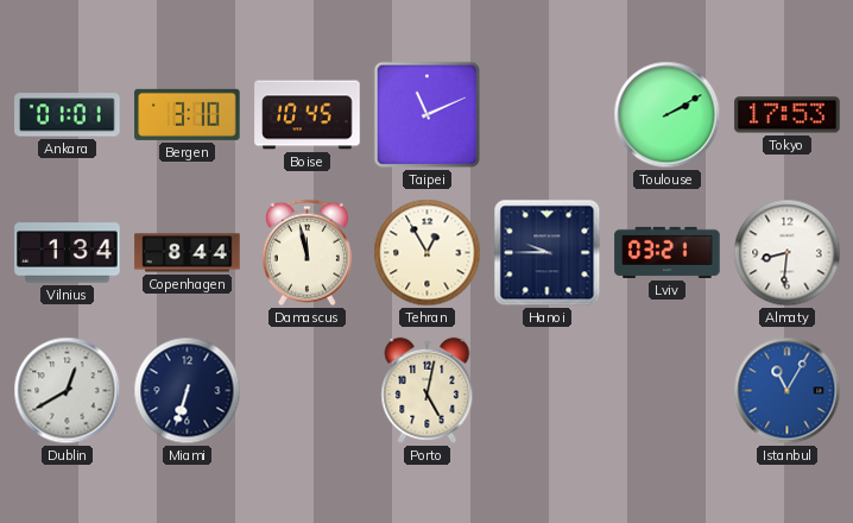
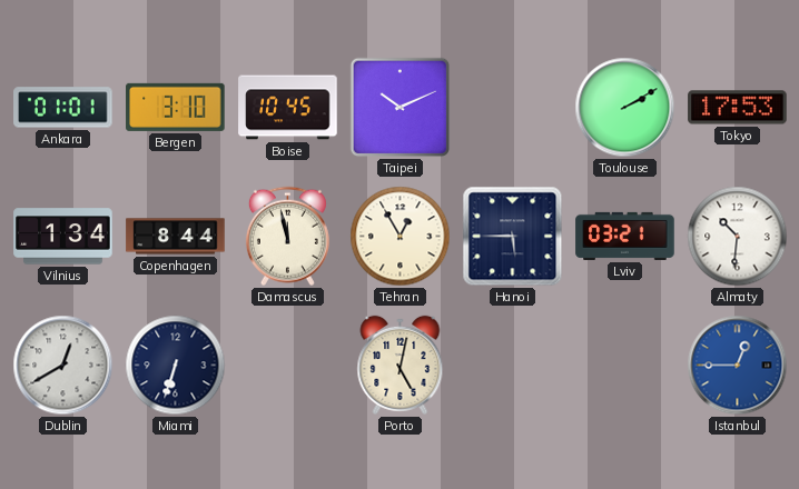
Taipei: 11:11 -> 10:11 (401, 108)
Hanoi: 9:45 -> 5:45 (513, 237)
Almaty: 8:31 -> 10:31 (738, 237)
Istanbul: 11:05 -> 12:45 (738, 366)
